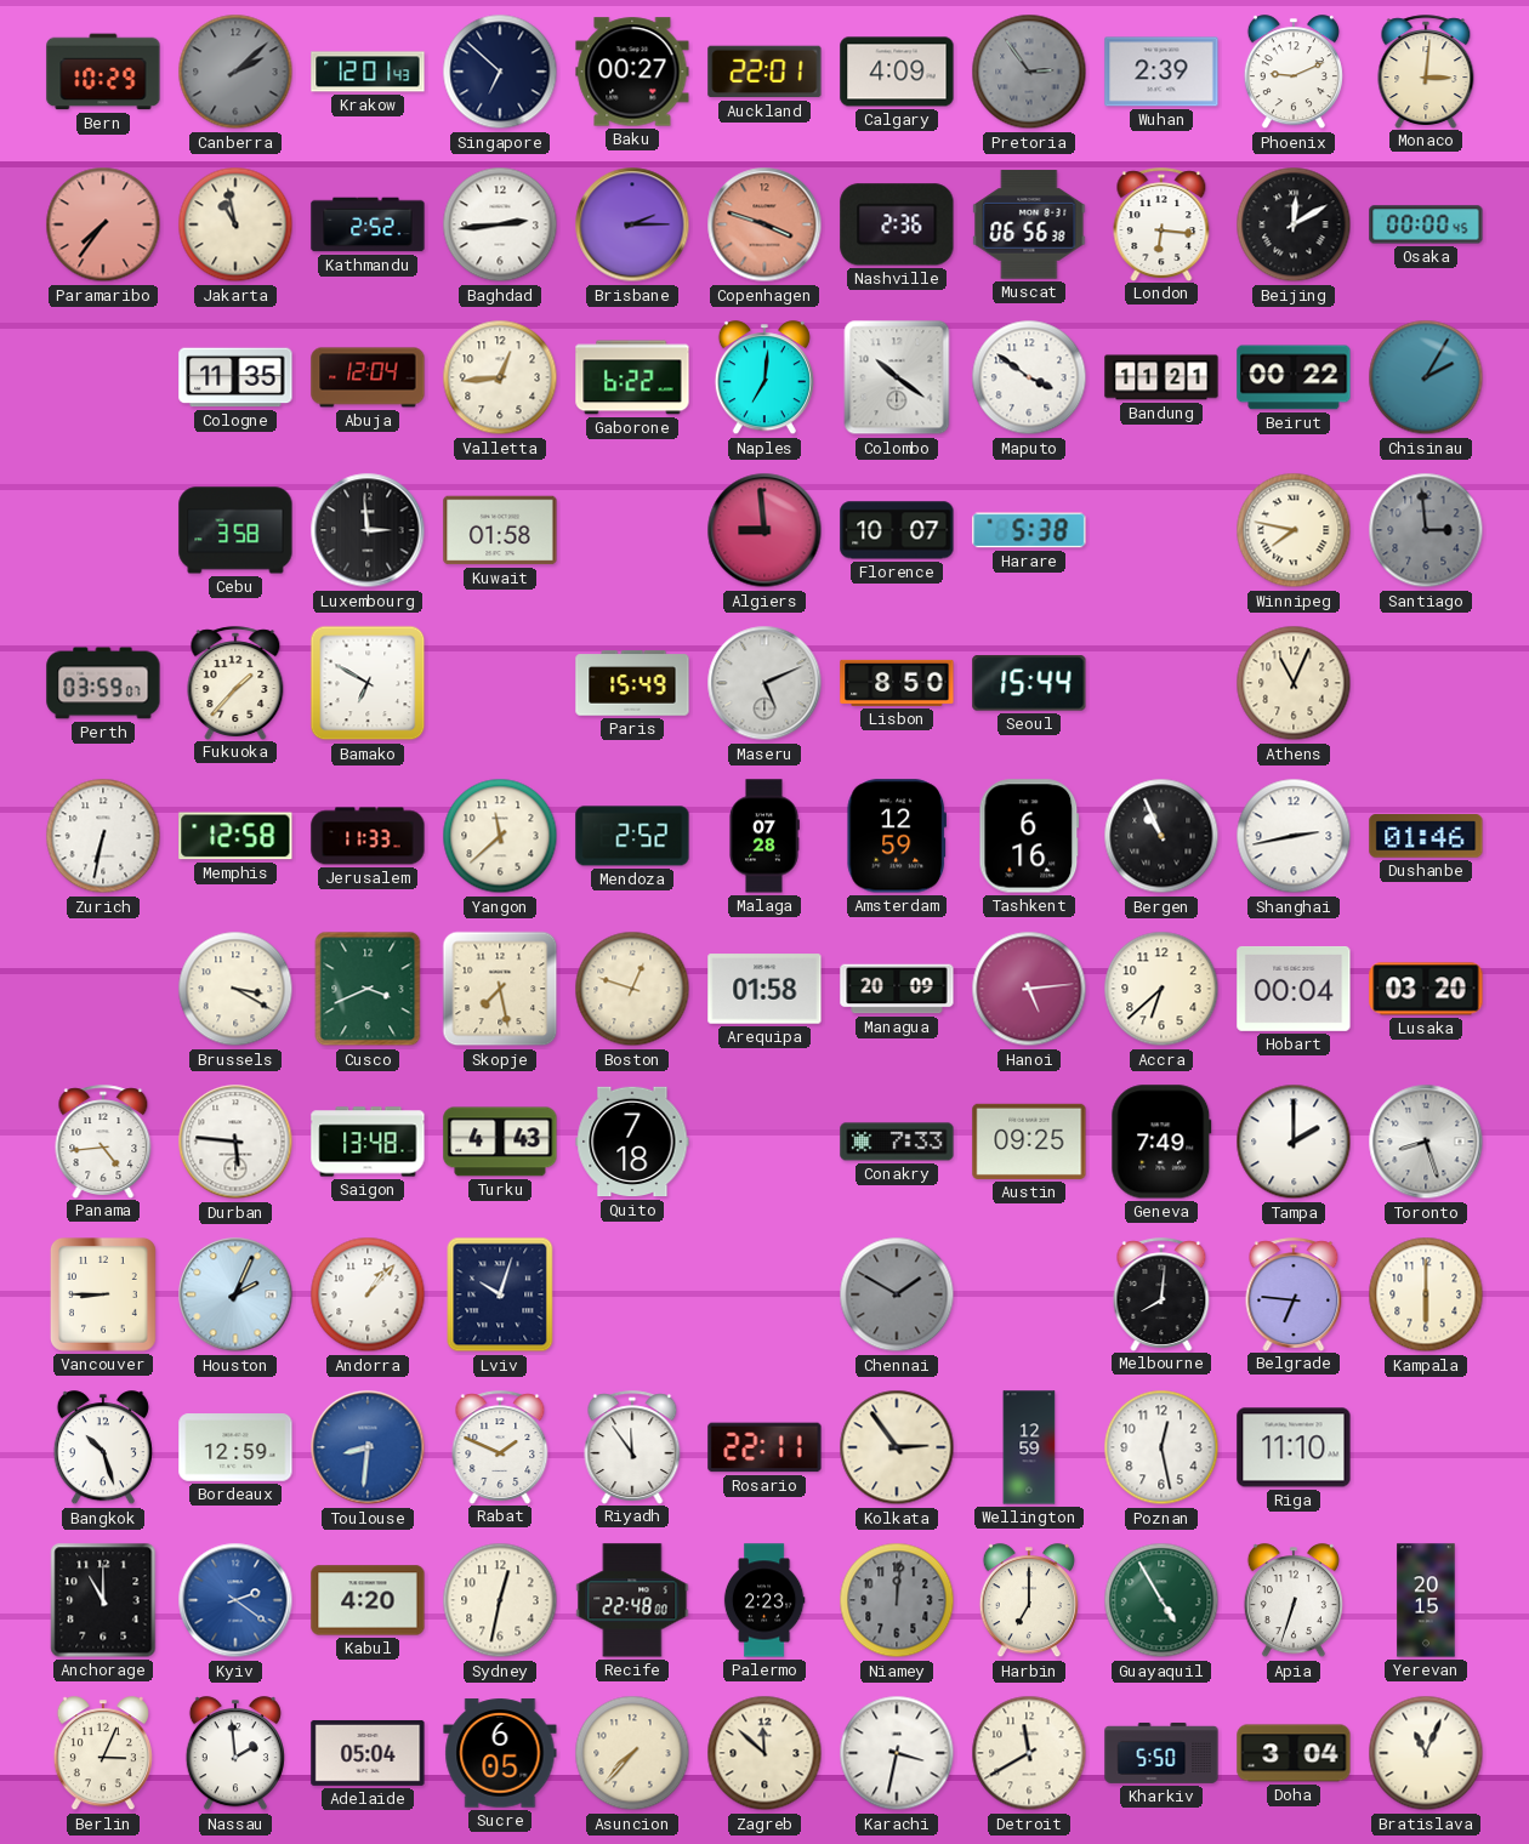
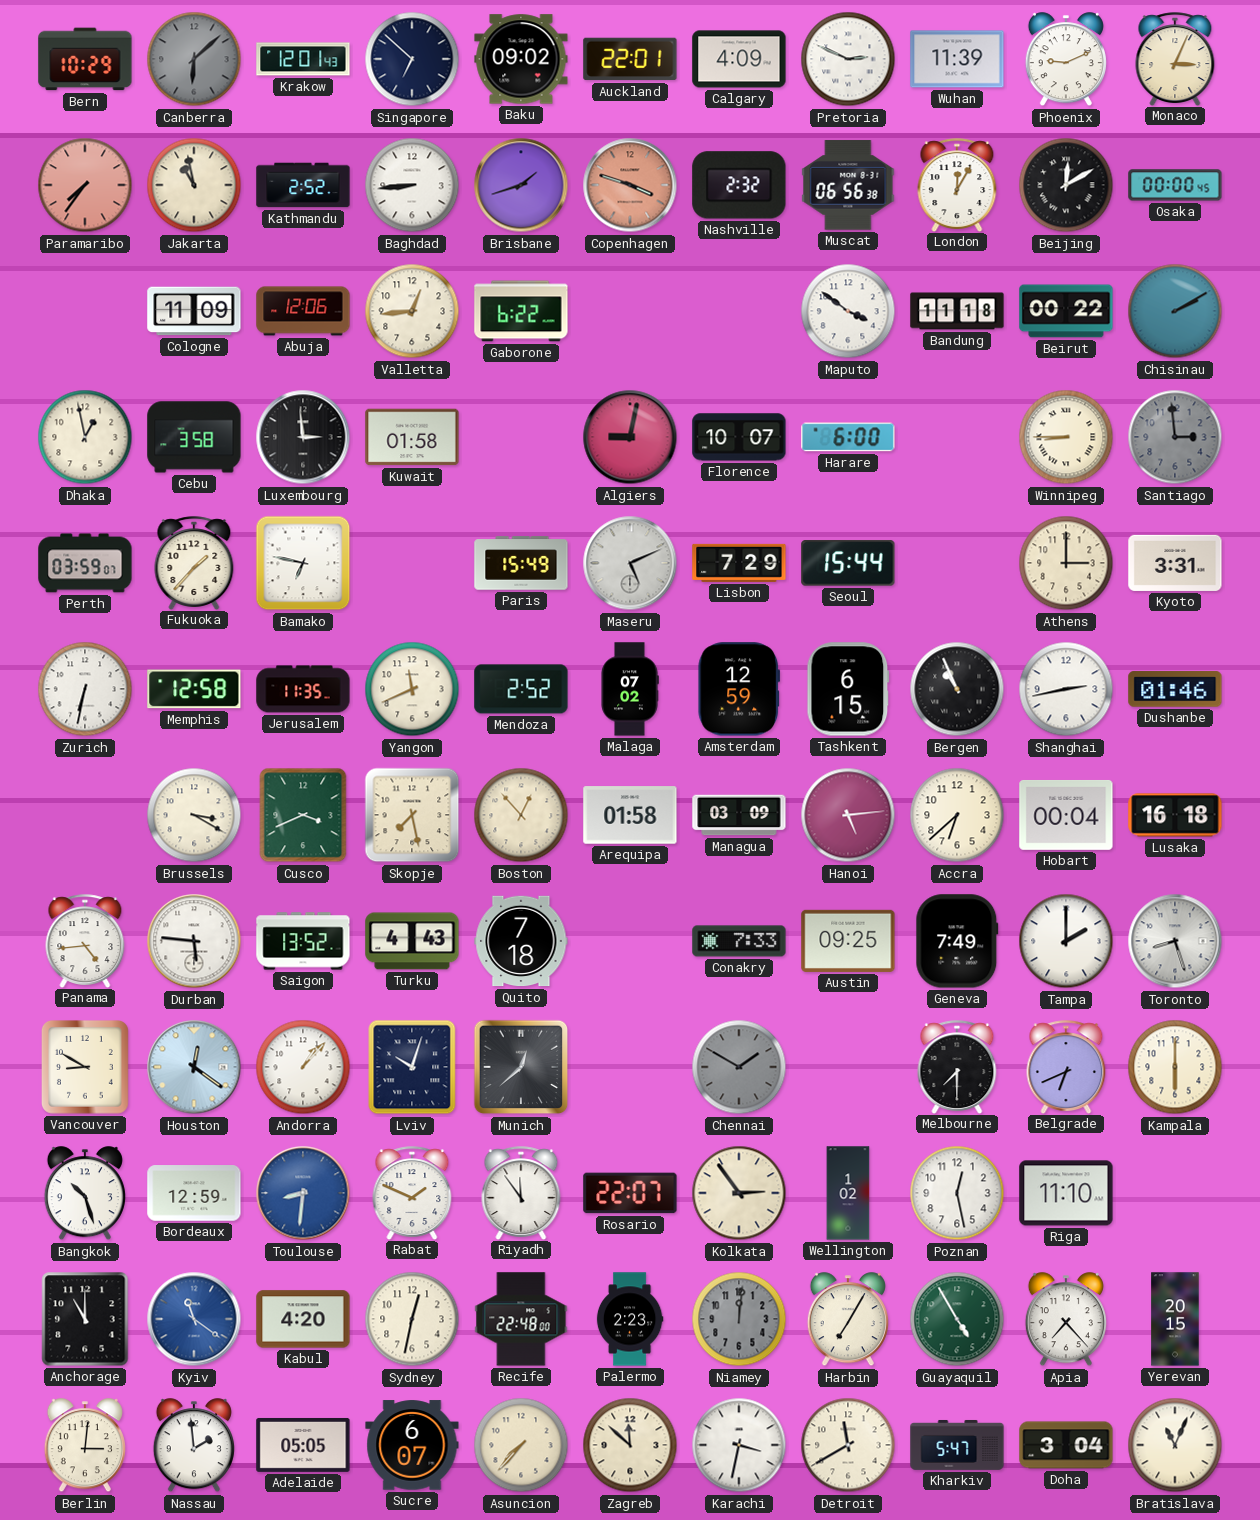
Canberra: 2:08 -> 6:08 (194, 59)
Baku: 00:27 -> 09:02 (521, 59)
Pretoria: 2:54 -> 2:49 (848, 59)
Pretoria dial: grey -> white (848, 59)
Wuhan: 2:39 -> 11:39 (957, 59)
Monaco: 3:01 -> 3:04 (1175, 59)
Baghdad: 2:44 -> 8:44 (412, 185)
Brisbane: 2:15 -> 1:42 (521, 185)
Nashville: 2:36 -> 2:32 (739, 185)
London: 6:16 -> 12:05 (957, 185)
Cologne: 11:35 -> 11:09 (194, 311)
Abuja: 12:04 -> 12:06 (303, 311)
Naples: 7:01 -> none (764, 379)
Colombo: 10:21 -> none (897, 377)
Bandung: 11:21 -> 11:18 (957, 311)
Chisinau: 2:05 -> 2:10 (1175, 311)
Dhaka: none -> 12:58 (85, 437)
Algiers: 8:59 -> 9:02 (630, 437)
Harare: 5:38 -> 6:00 (848, 437)
Winnipeg: 7:47 -> 8:45 (1066, 437)
Bamako: 6:50 -> 6:47 (303, 563)
Lisbon: 8:50 -> 7:29 (739, 563)
Athens: 11:04 -> 3:00 (1066, 563)
Kyoto: none -> 3:31 (1175, 563)
Jerusalem: 11:33 -> 11:35 (303, 689)
Yangon: 11:38 -> 11:41 (412, 689)
Malaga: 07:28 -> 07:02 (630, 689)
Tashkent: 6:16 -> 6:15 (848, 689)
Boston: 12:48 -> 12:53 (521, 815)
Managua: 20:09 -> 03:09 (739, 815)
Lusaka: 03:20 -> 16:18 (1175, 815)
Saigon: 13:48 -> 13:52 (303, 941)
Vancouver: 8:45 -> 8:50 (85, 1068)
Houston: 2:04 -> 12:21 (194, 1067)
Munich: none -> 12:38 (521, 1067)
Melbourne: 8:01 -> 7:30 (957, 1067)
Belgrade: 6:46 -> 6:41 (1066, 1067)
Rosario: 22:11 -> 22:07 (630, 1193)
Wellington: 12:59 -> 1:02 (848, 1193)
Kyiv: 2:21 -> 11:21 (194, 1319)
Harbin: 7:00 -> 7:05 (848, 1320)
Apia: 6:33 -> 7:23 (1066, 1320)
Berlin: 3:04 -> 3:01 (85, 1446)
Adelaide: 05:04 -> 05:05 (303, 1445)
Sucre: 6:05 -> 6:07 (412, 1445)
Kharkiv: 5:50 -> 5:47 (957, 1445)
